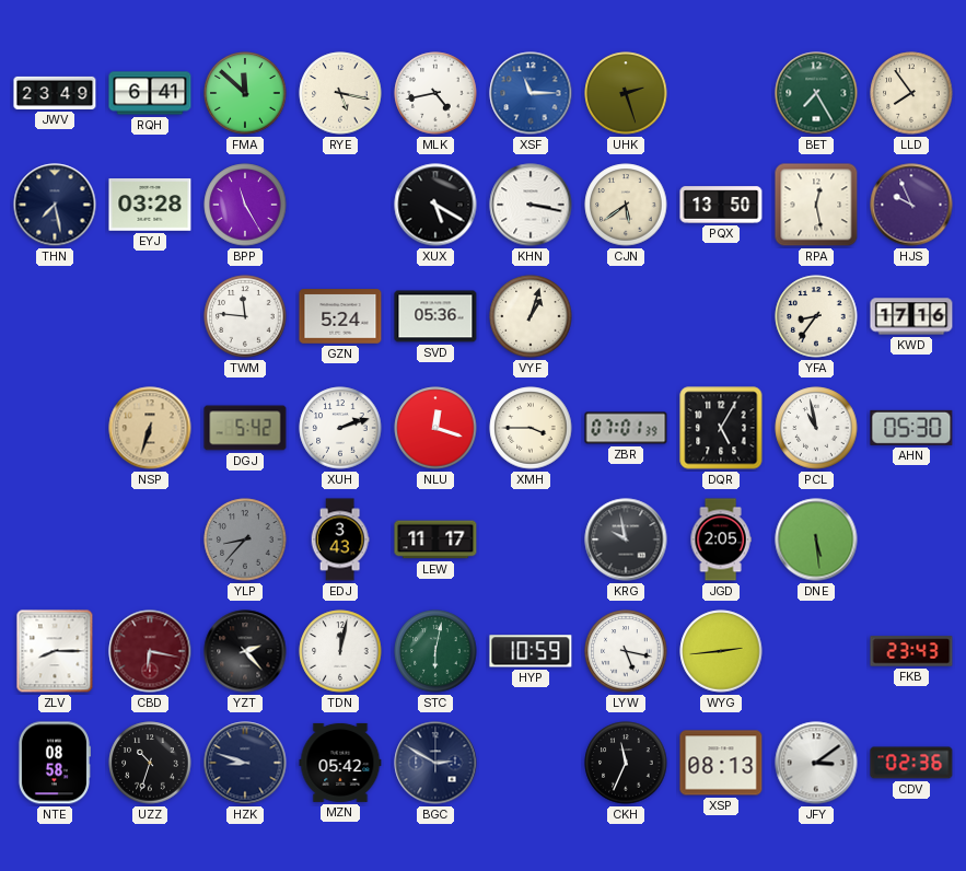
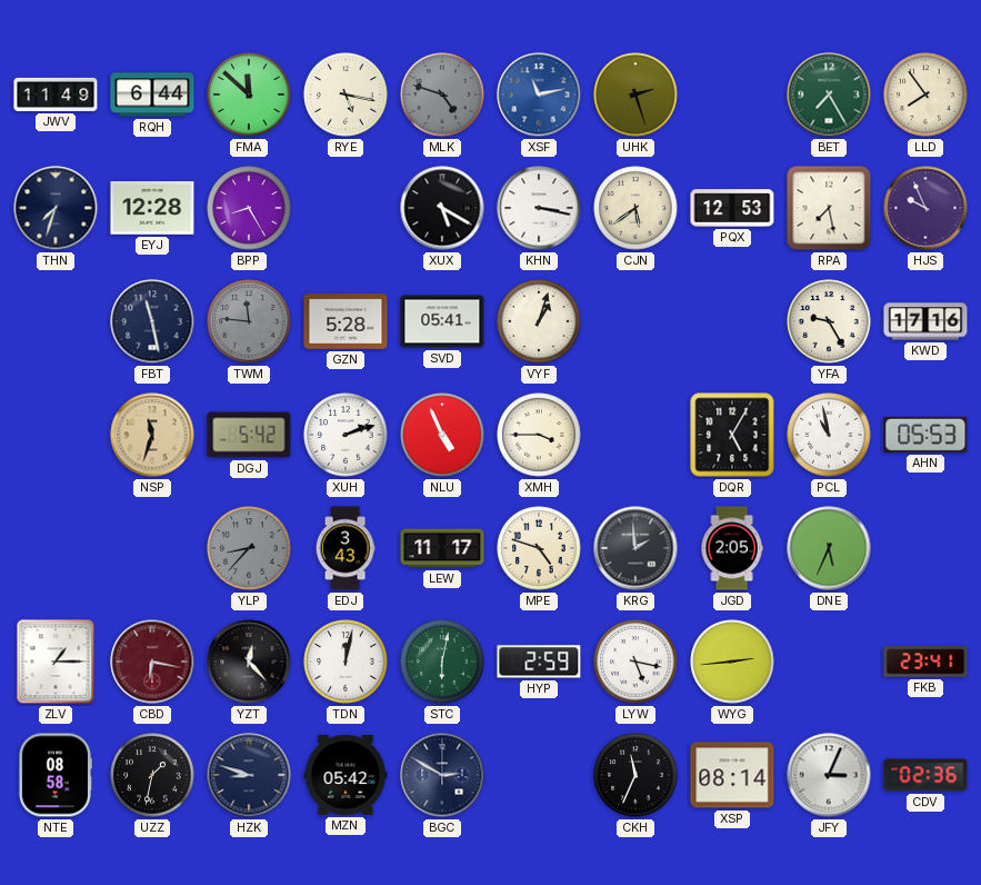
JWV: 23:49 -> 11:49 (56, 95)
RQH: 6:41 -> 6:44 (152, 95)
MLK: 4:43 -> 4:48 (442, 95)
MLK dial: white -> grey (442, 95)
XSF: 11:15 -> 11:13 (539, 95)
THN: 7:28 -> 7:33 (56, 208)
EYJ: 03:28 -> 12:28 (152, 208)
BPP: 11:25 -> 8:25 (249, 208)
PQX: 13:50 -> 12:53 (732, 208)
RPA: 12:28 -> 7:28 (829, 208)
FBT: none -> 11:28 (152, 321)
TWM dial: white -> grey (249, 321)
GZN: 5:24 -> 5:28 (346, 321)
SVD: 05:36 -> 05:41 (442, 321)
YFA: 8:36 -> 9:25 (829, 321)
NSP: 6:33 -> 11:33 (152, 435)
NLU: 12:18 -> 4:56 (442, 435)
ZBR: 07:01 -> none (626, 428)
AHN: 05:30 -> 05:53 (925, 435)
MPE: none -> 4:48 (539, 548)
KRG: 9:58 -> 1:59 (635, 548)
DNE: 5:29 -> 5:34 (829, 548)
ZLV: 8:15 -> 1:15 (56, 662)
YZT: 2:23 -> 12:23 (249, 662)
HYP: 10:59 -> 2:59 (539, 662)
FKB: 23:43 -> 23:41 (925, 662)
UZZ: 10:33 -> 1:32 (152, 775)
XSP: 08:13 -> 08:14 (732, 775)
JFY: 3:09 -> 3:04 (829, 775)
